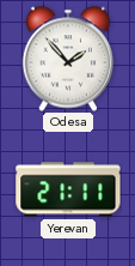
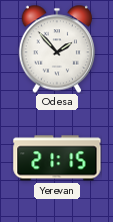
Yerevan: 21:11 -> 21:15 (57, 158)
